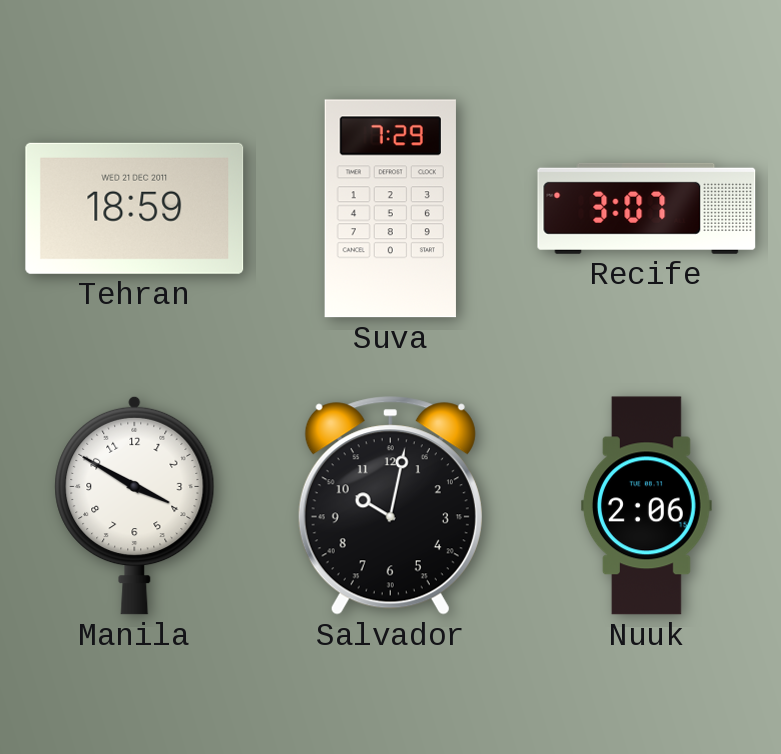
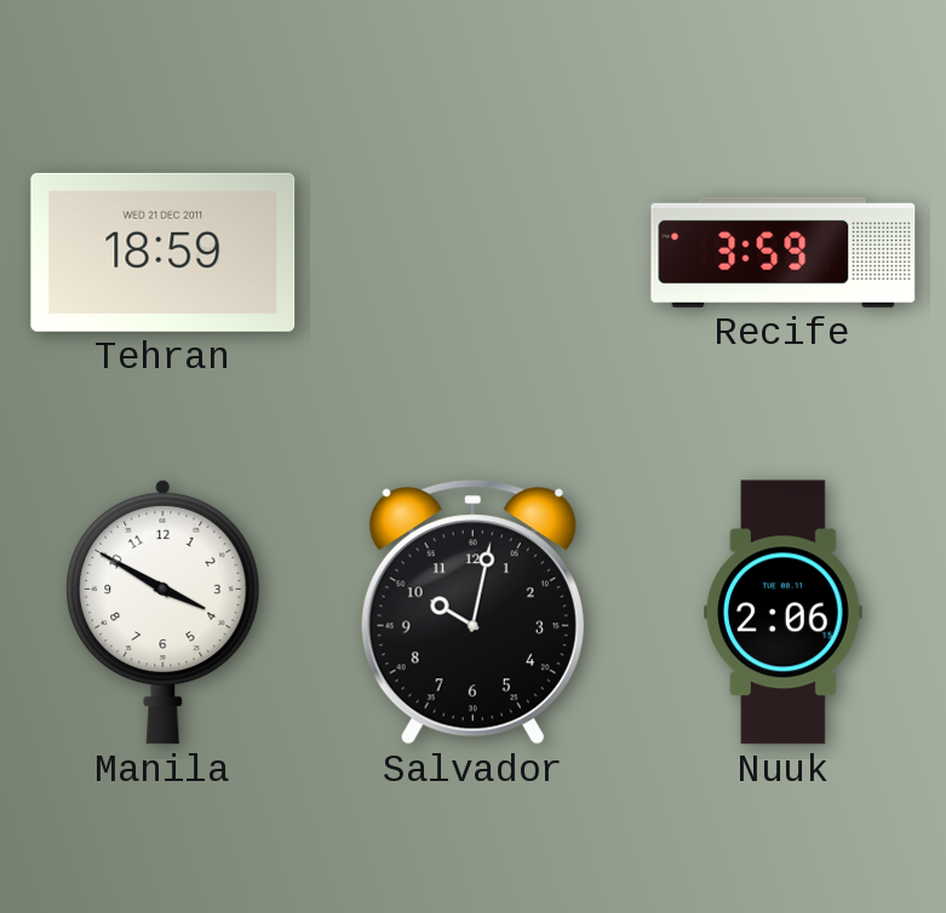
Suva: 7:29 -> none (390, 209)
Recife: 3:07 -> 3:59 (784, 252)
